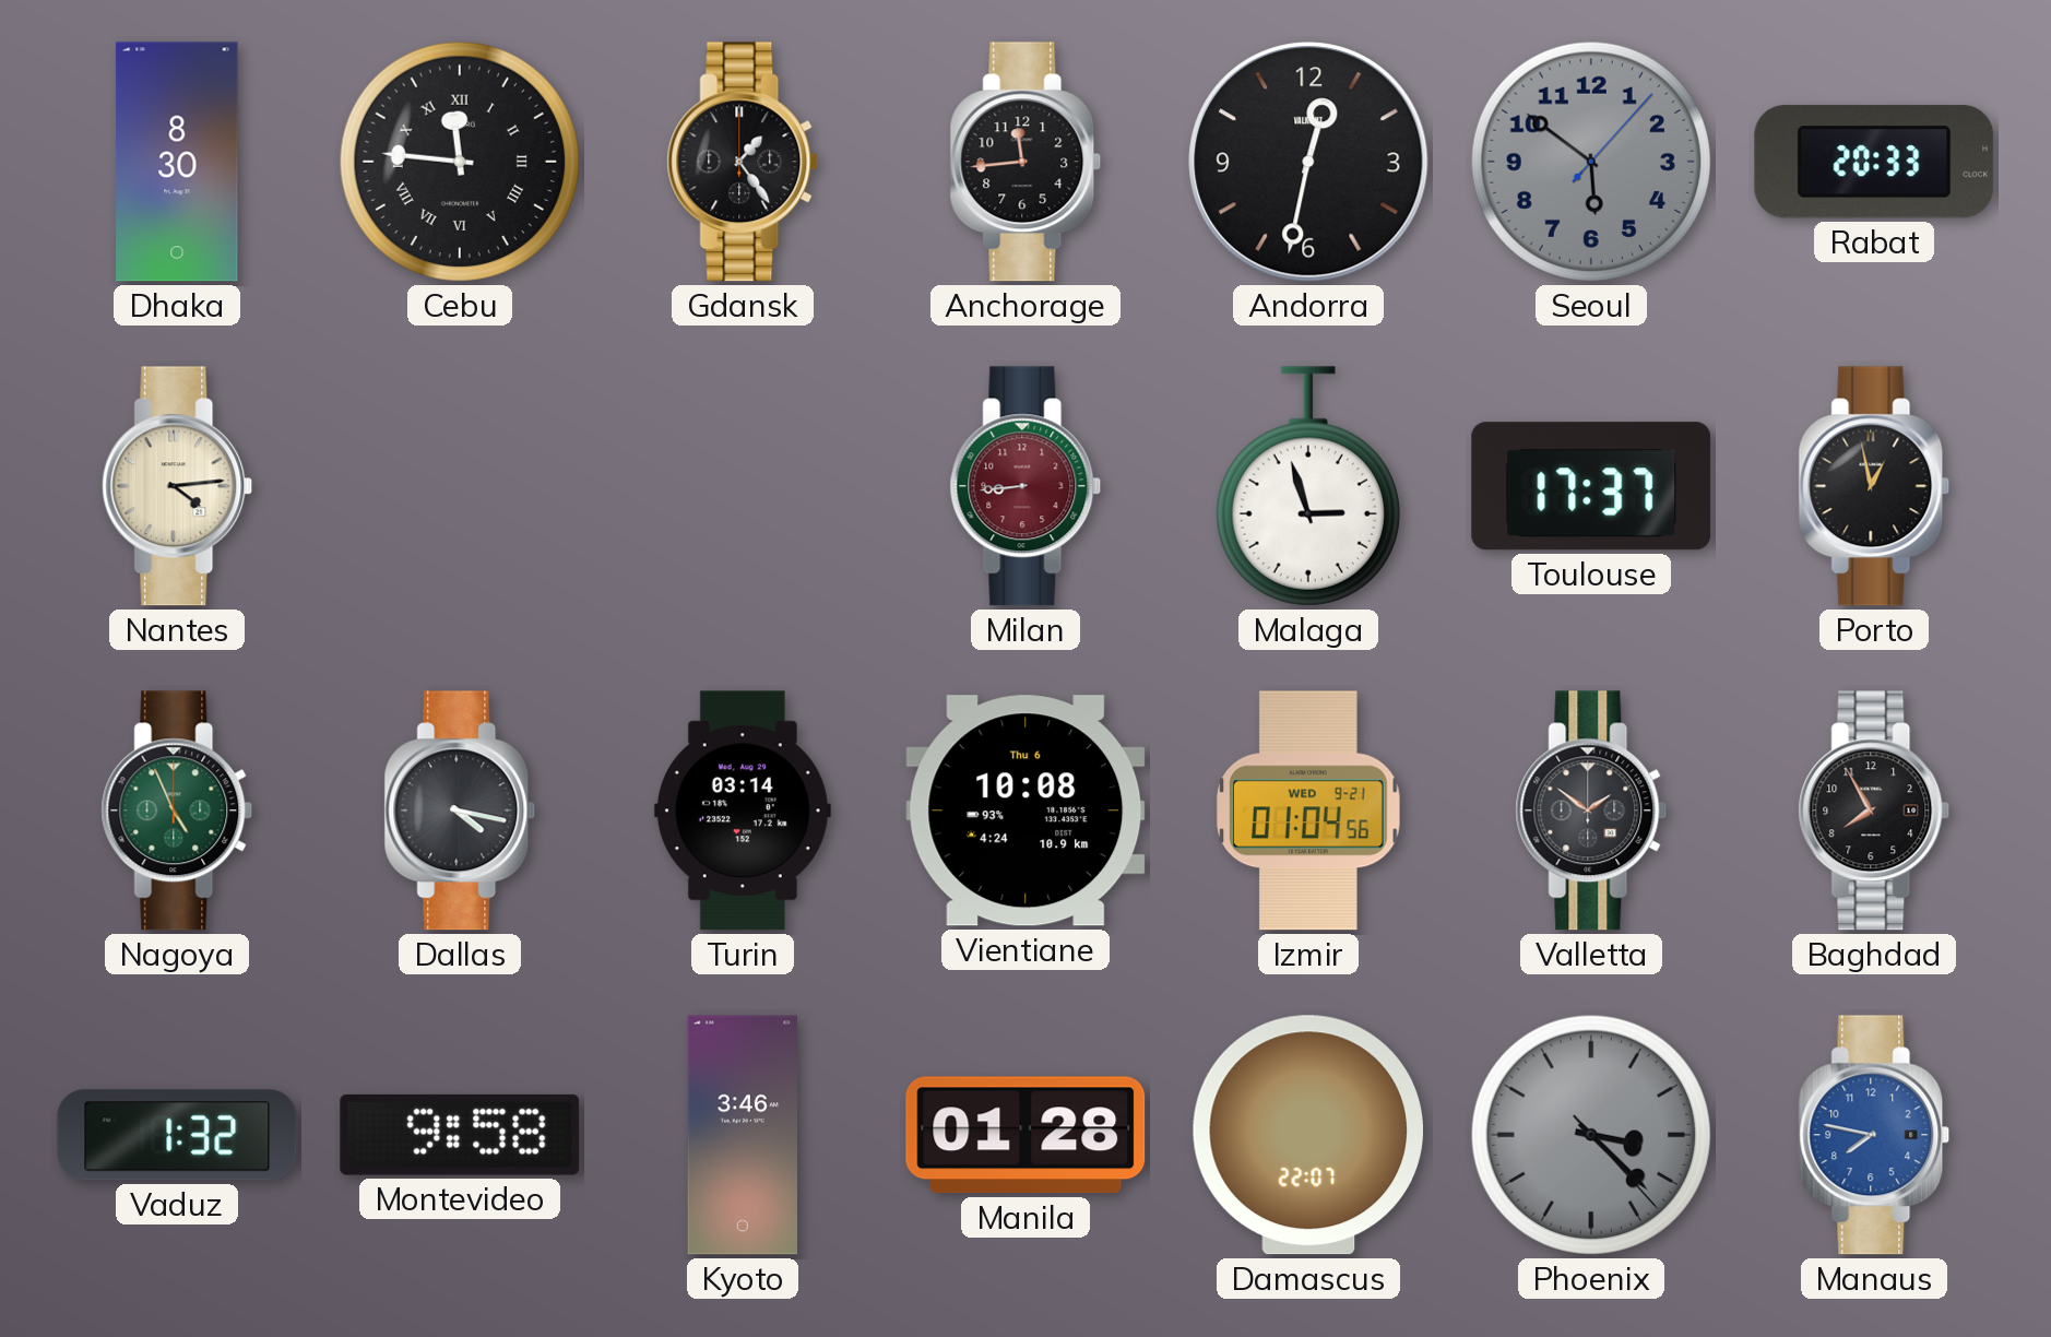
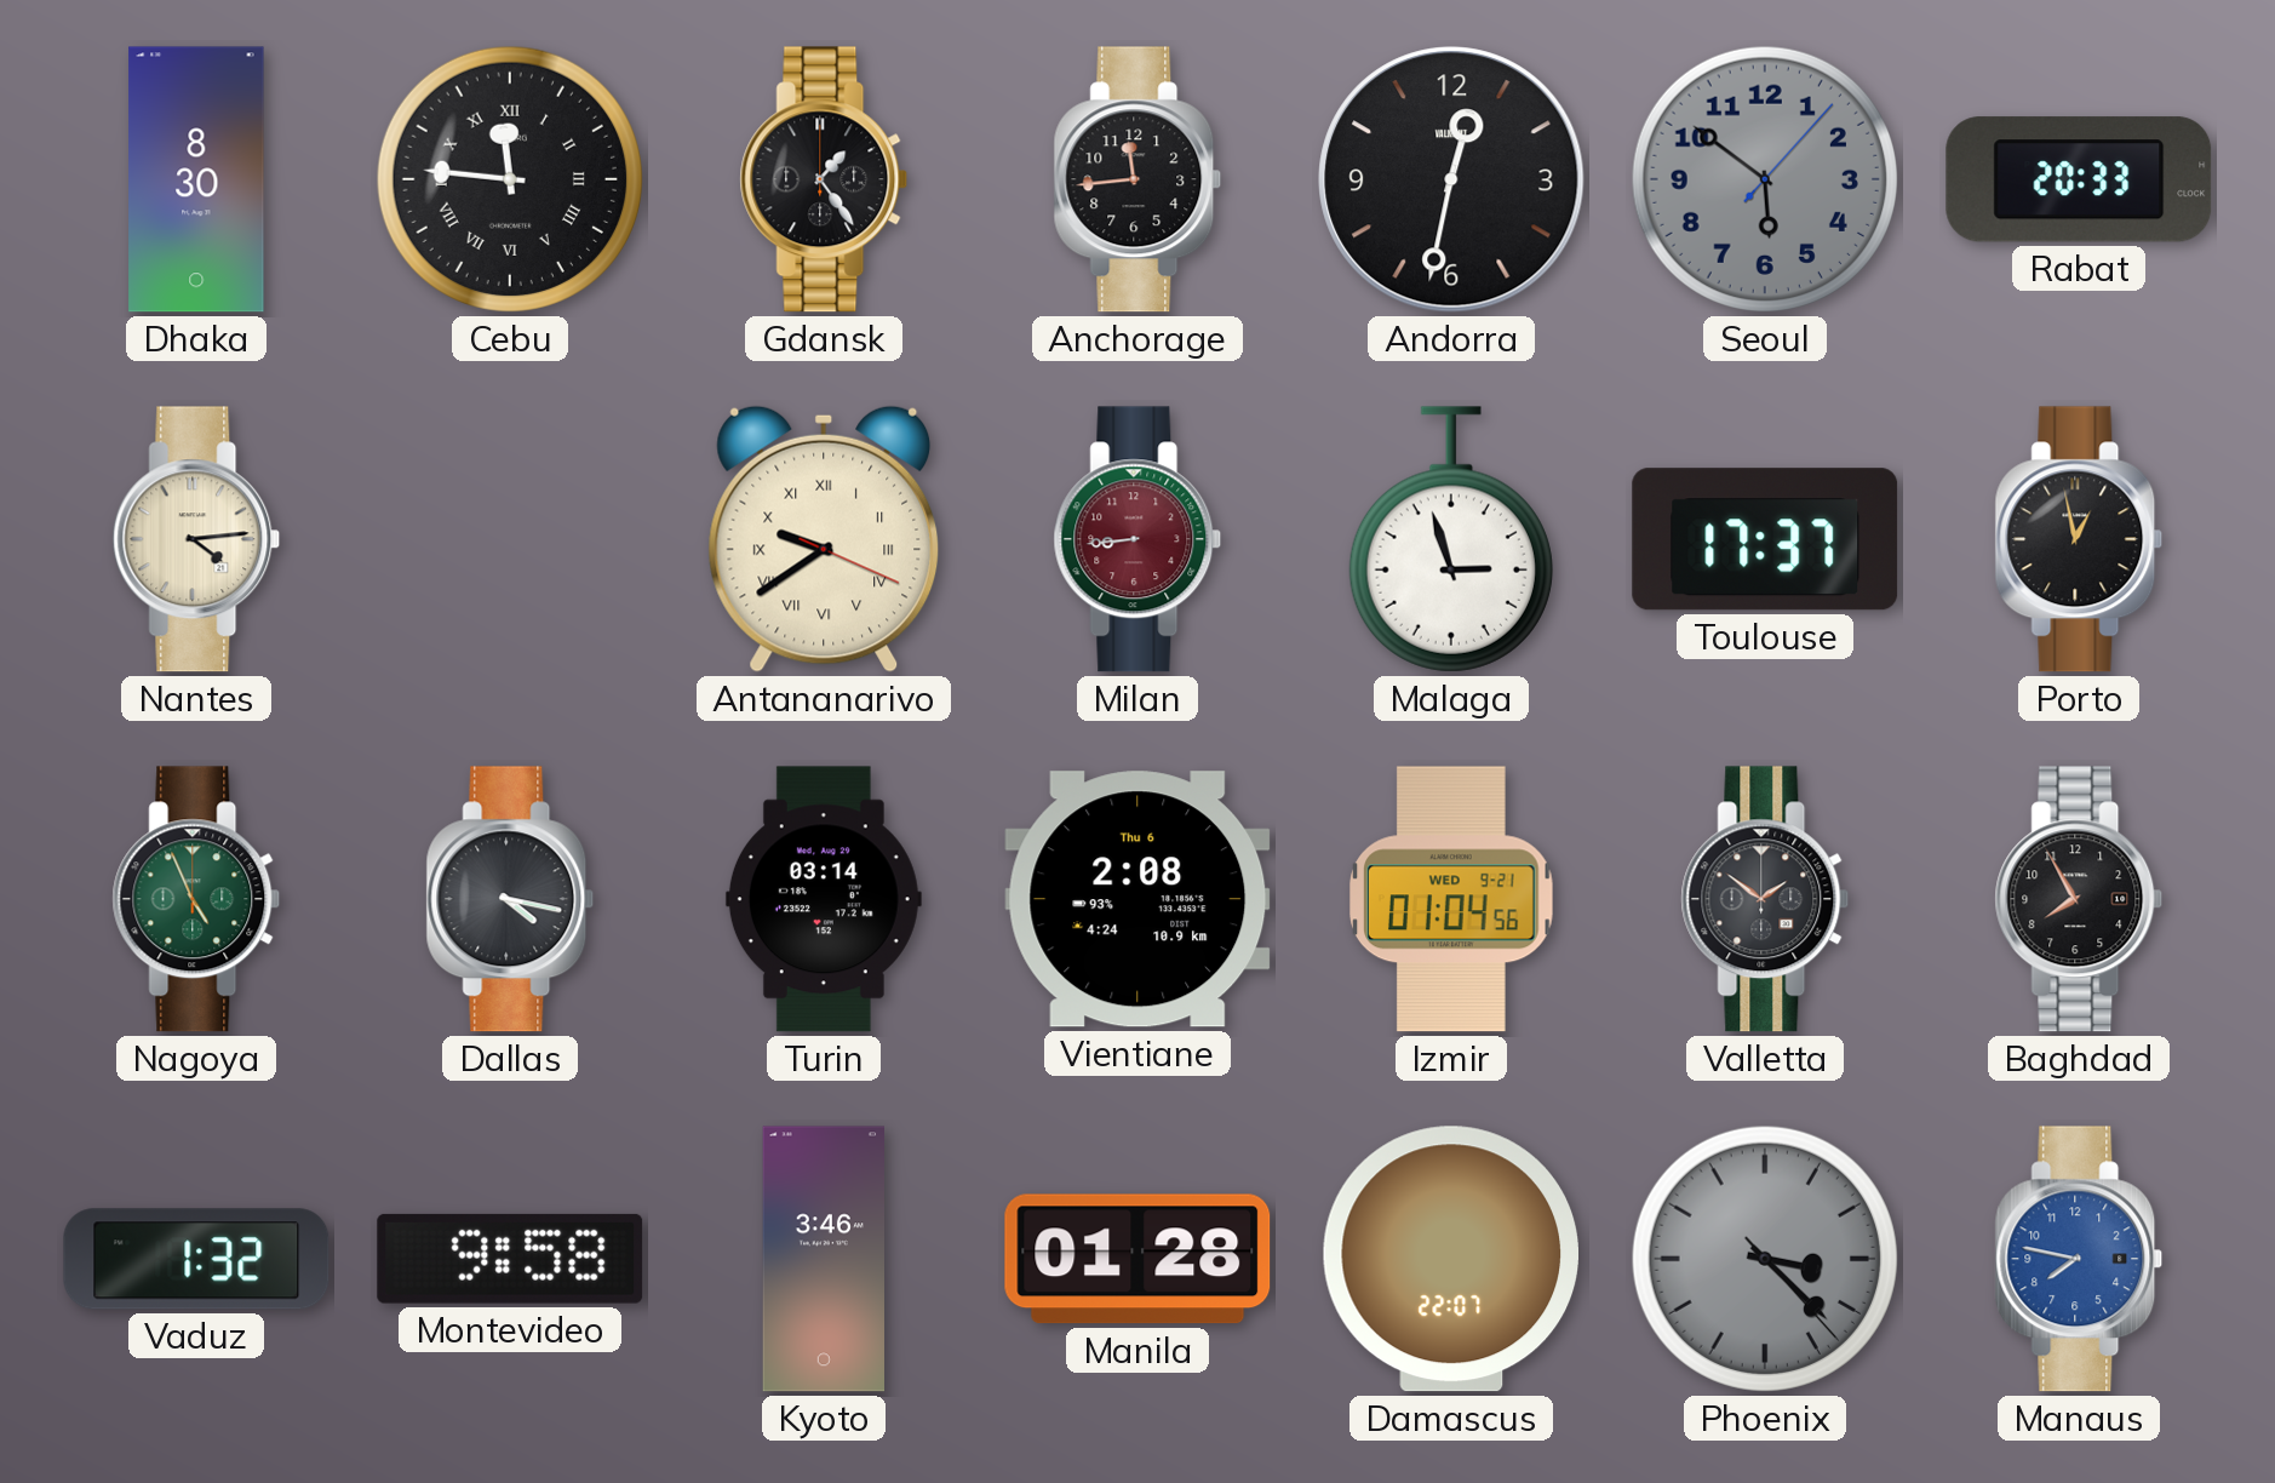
Antananarivo: none -> 9:39 (824, 539)
Vientiane: 10:08 -> 2:08 (1137, 899)
